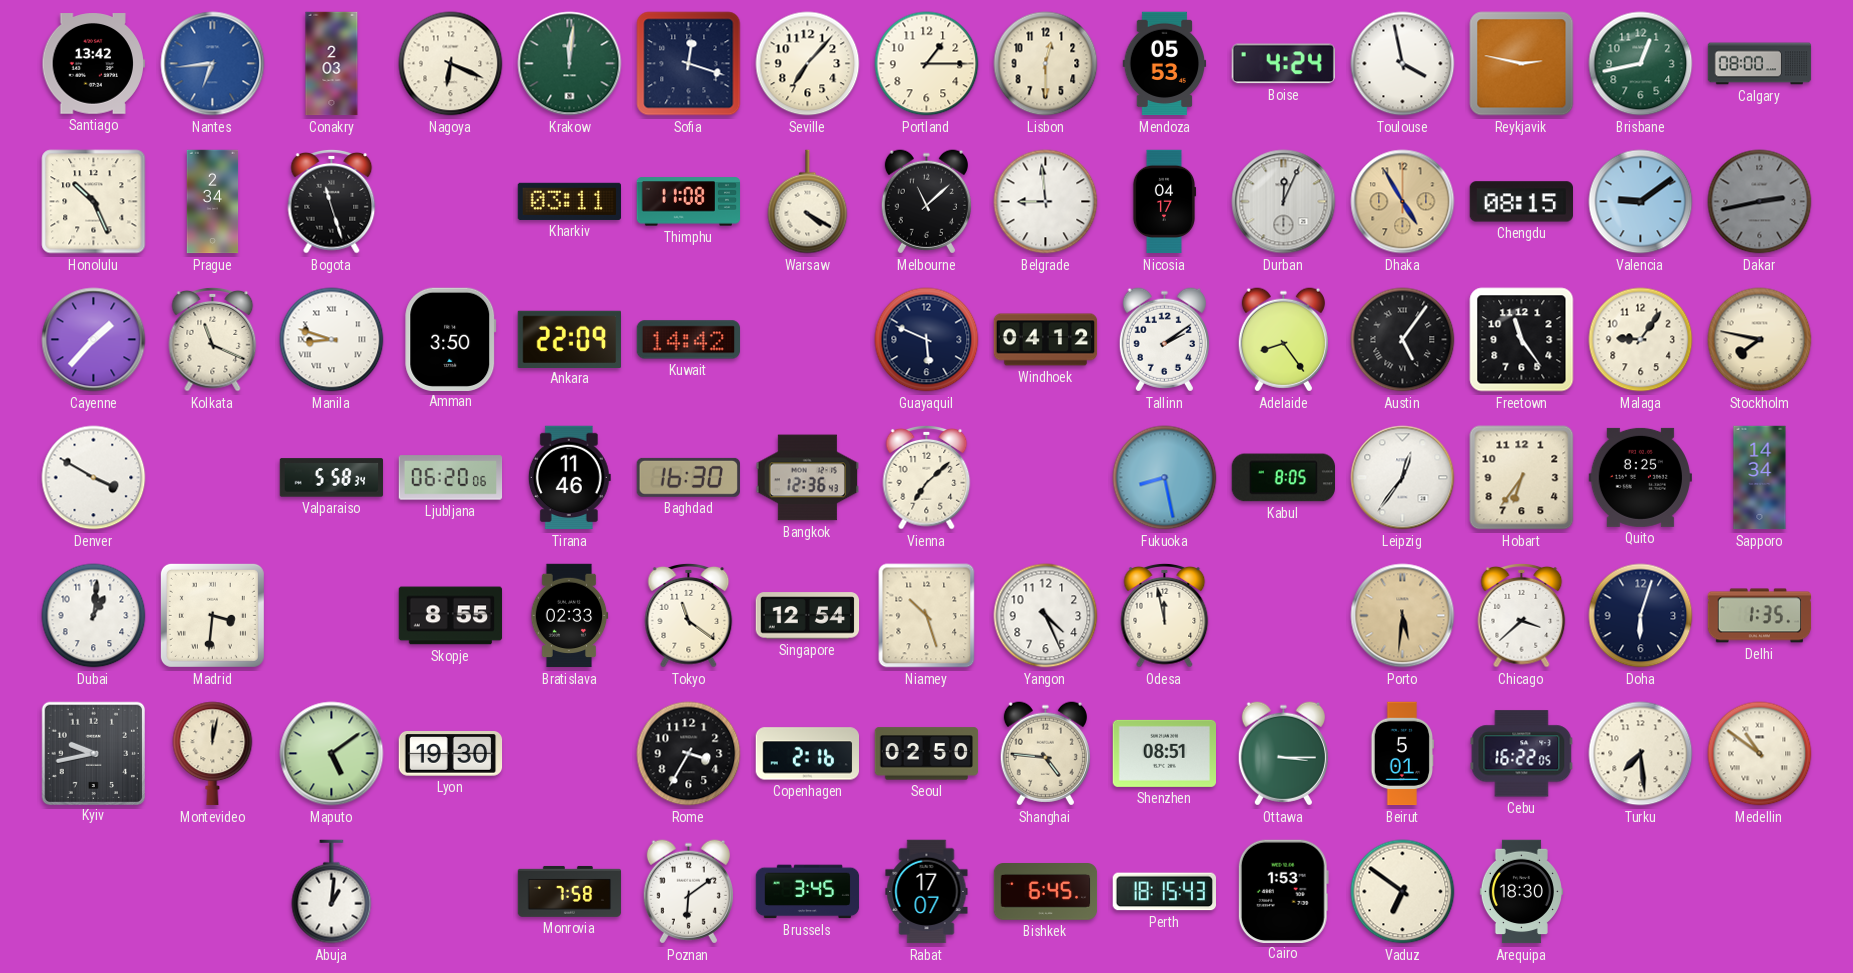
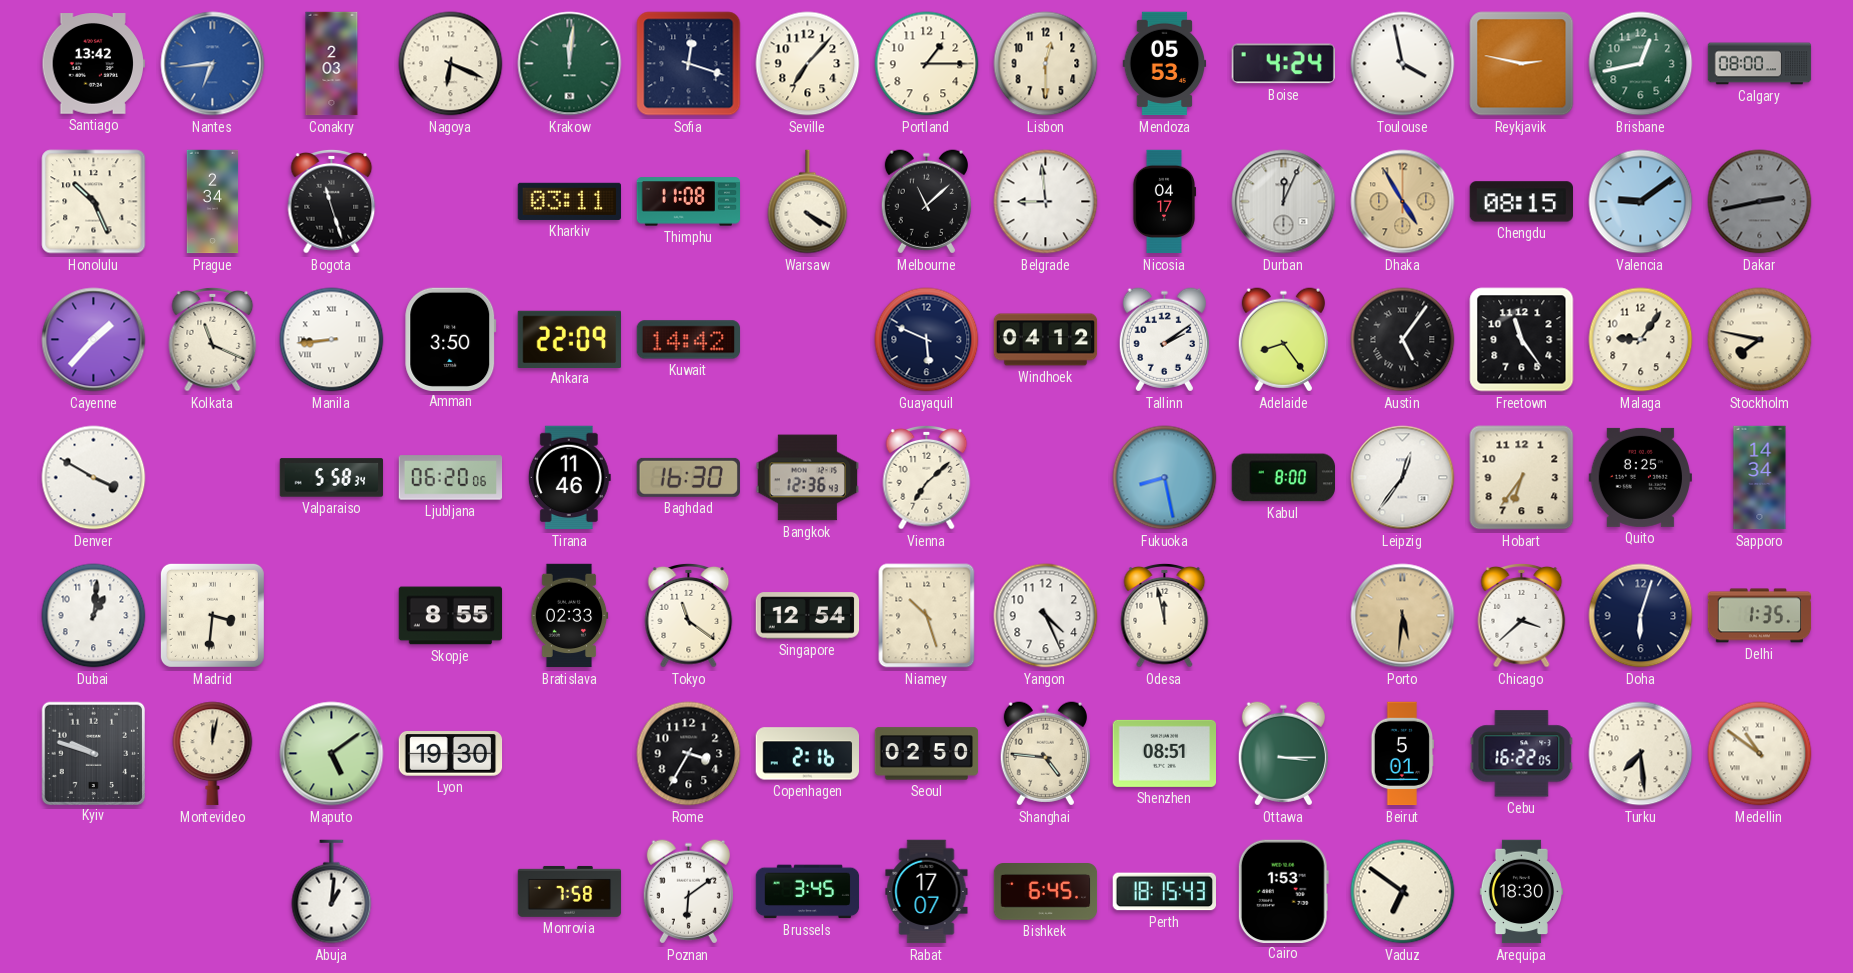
Manila: 8:48 -> 8:44 (332, 340)
Kabul: 8:05 -> 8:00 (1283, 478)
Kyiv: 9:43 -> 9:48 (93, 753)
